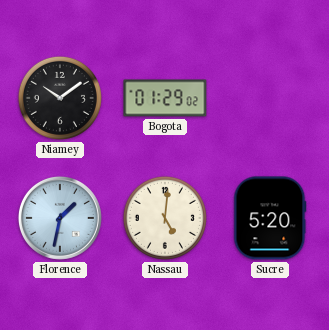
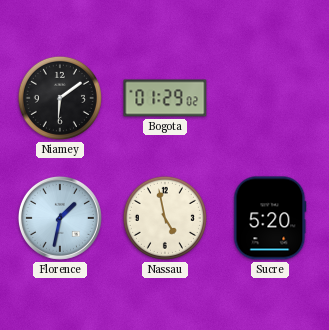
Niamey: 10:09 -> 6:09 (60, 98)
Nassau: 5:01 -> 4:58 (165, 218)
